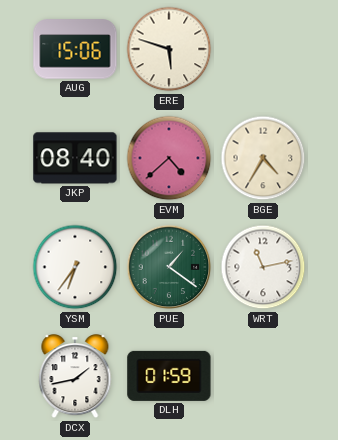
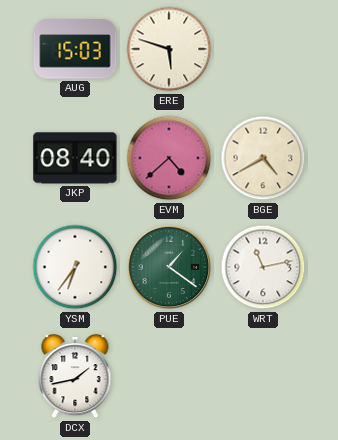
AUG: 15:06 -> 15:03 (75, 49)
BGE: 4:35 -> 4:40 (263, 158)
DLH: 01:59 -> none (169, 376)
